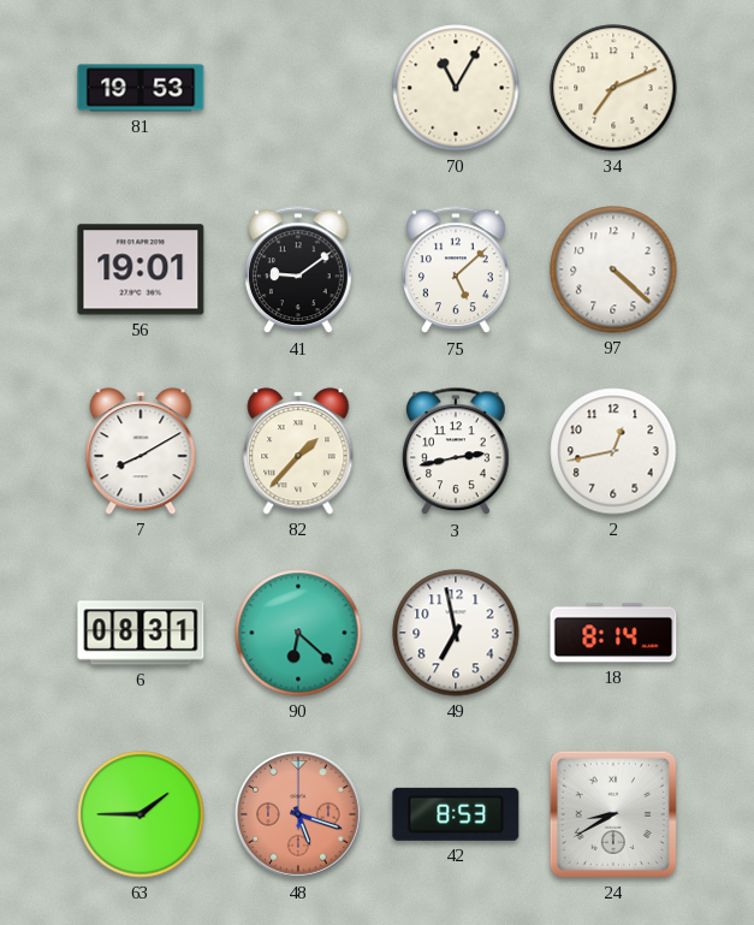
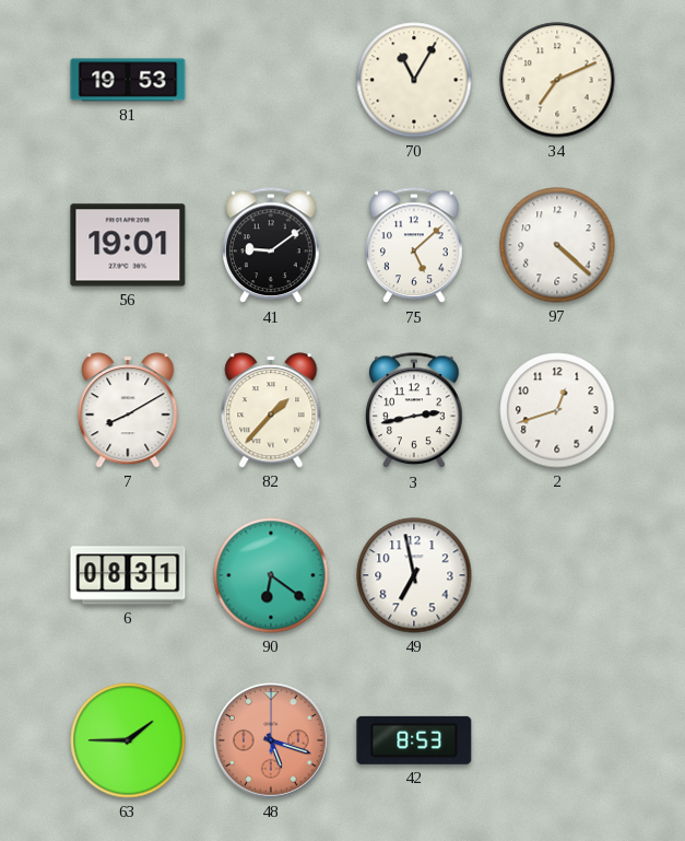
2: 12:43 -> 12:42 (557, 410)
90: 6:22 -> 6:21 (271, 575)
18: 8:14 -> none (613, 633)
24: 8:40 -> none (613, 814)
